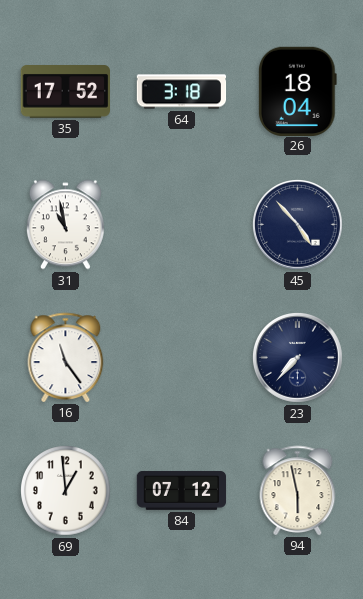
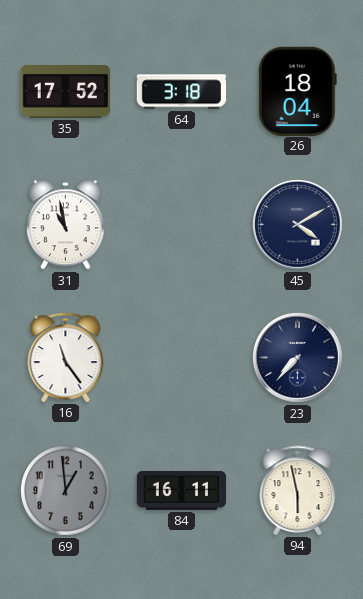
45: 4:53 -> 4:10 (298, 225)
69 dial: white -> grey (66, 491)
84: 07:12 -> 16:11 (182, 490)
